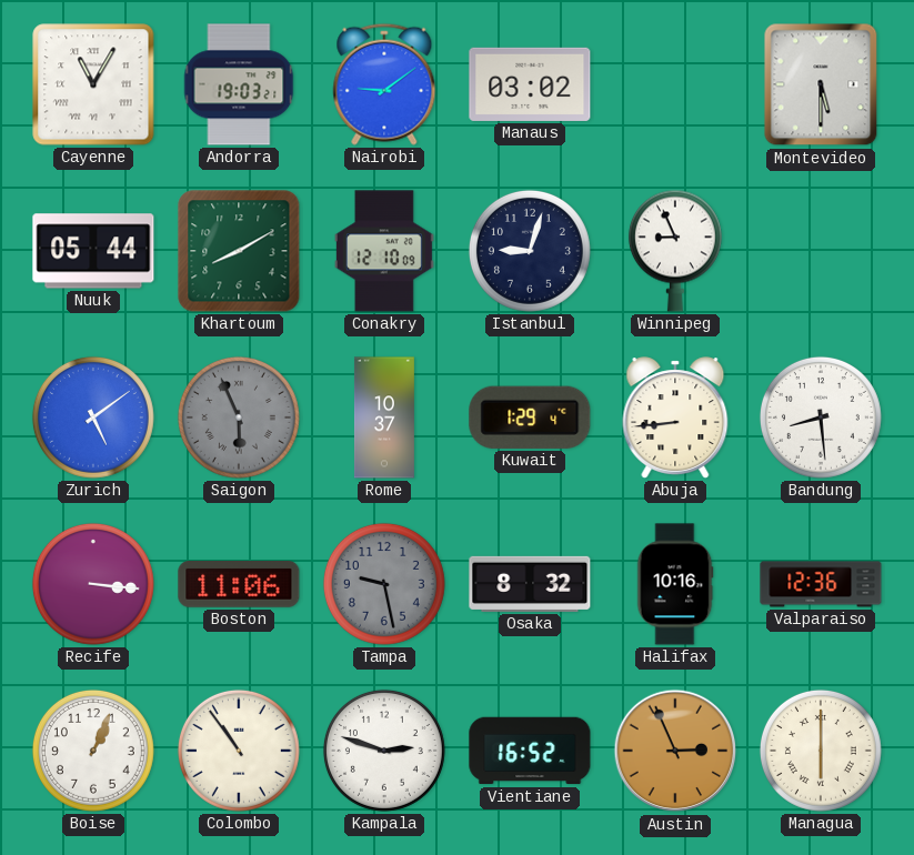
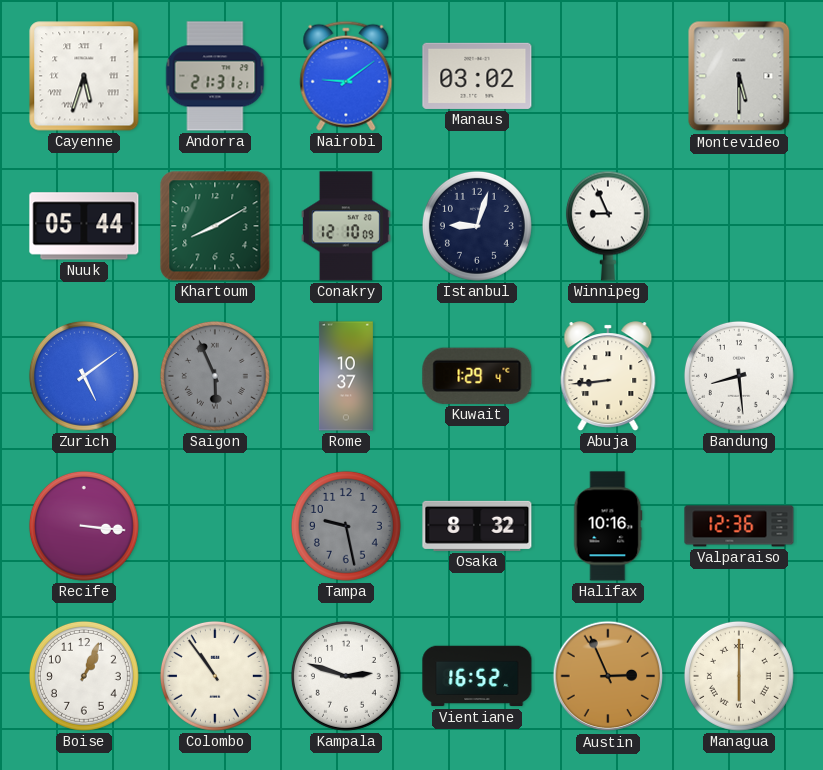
Cayenne: 11:05 -> 5:33 (84, 76)
Andorra: 19:03 -> 21:31 (215, 76)
Boston: 11:06 -> none (239, 585)
